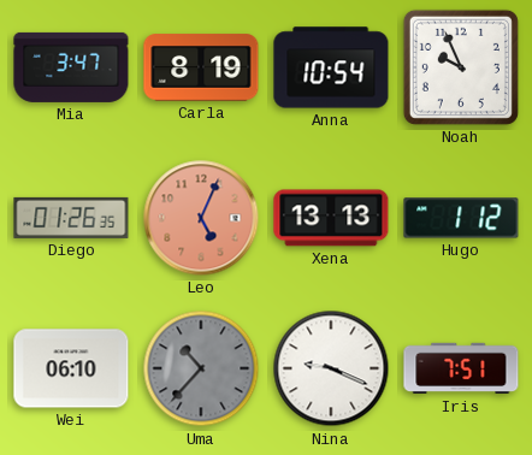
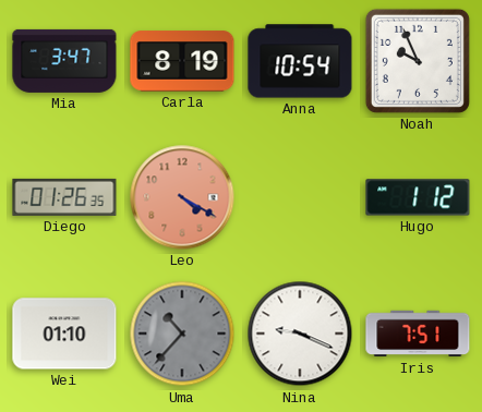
Leo: 5:04 -> 4:20 (182, 197)
Xena: 13:13 -> none (331, 218)
Wei: 06:10 -> 01:10 (64, 334)
